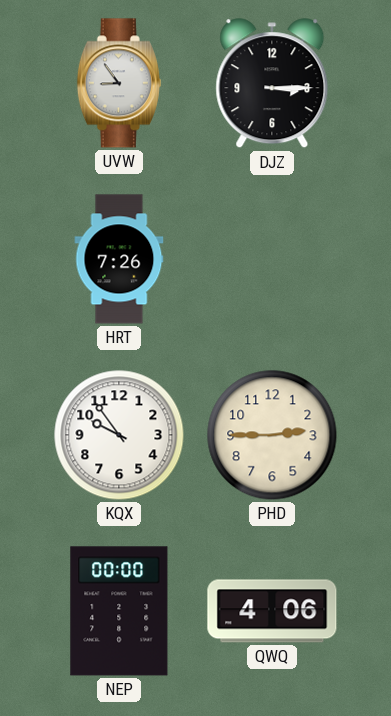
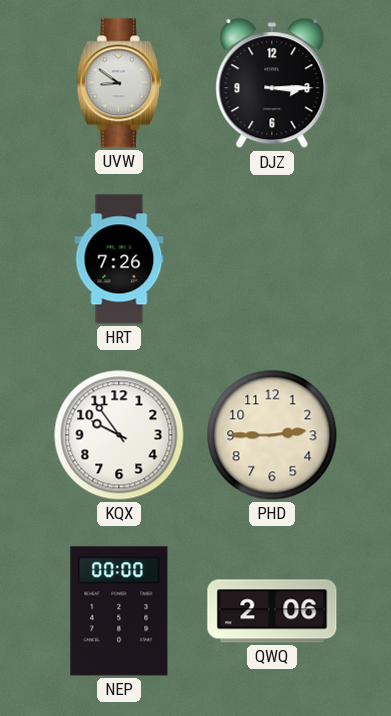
UVW: 8:54 -> 8:51 (119, 83)
QWQ: 4:06 -> 2:06 (272, 611)
